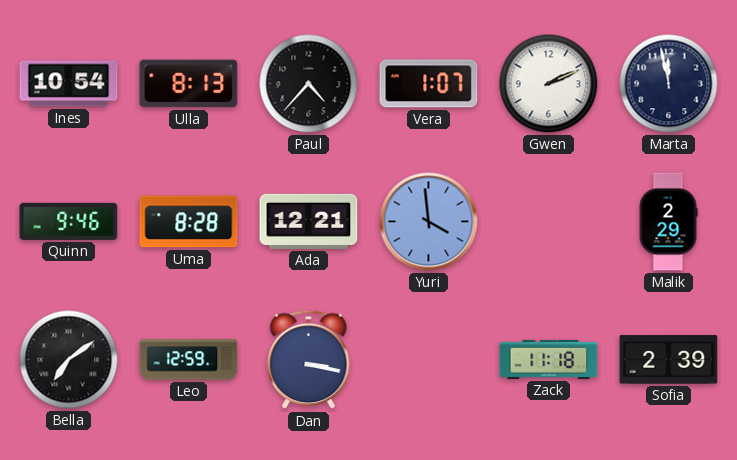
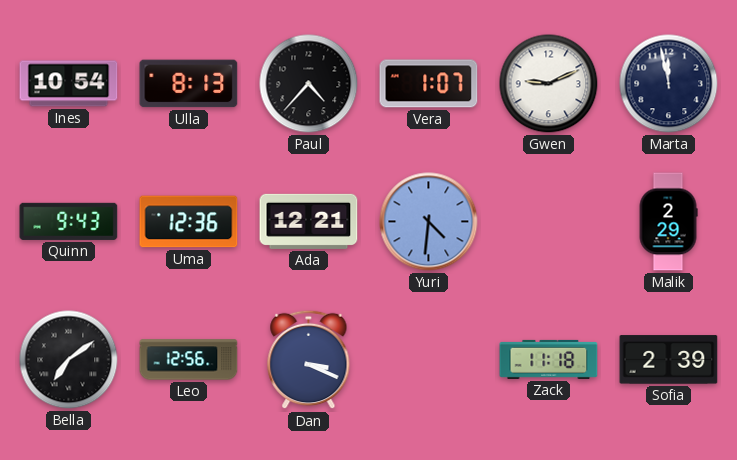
Gwen: 2:11 -> 9:11 (549, 84)
Quinn: 9:46 -> 9:43 (69, 221)
Uma: 8:28 -> 12:36 (189, 222)
Yuri: 3:59 -> 4:31 (429, 222)
Leo: 12:59 -> 12:56 (189, 360)
Dan: 3:17 -> 3:19 (309, 360)
